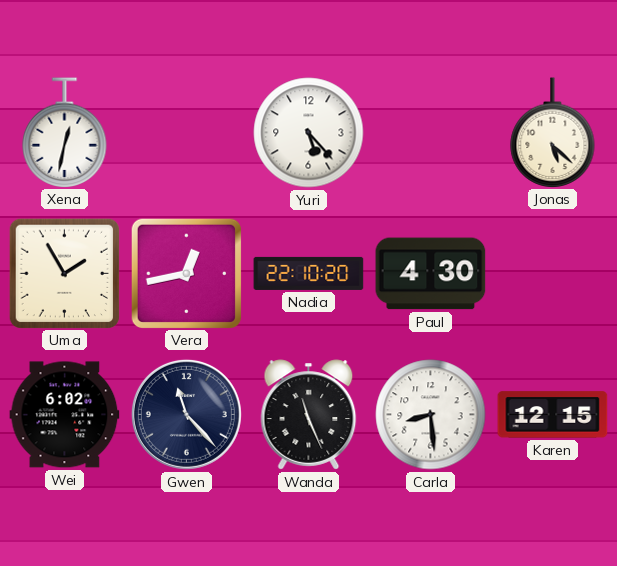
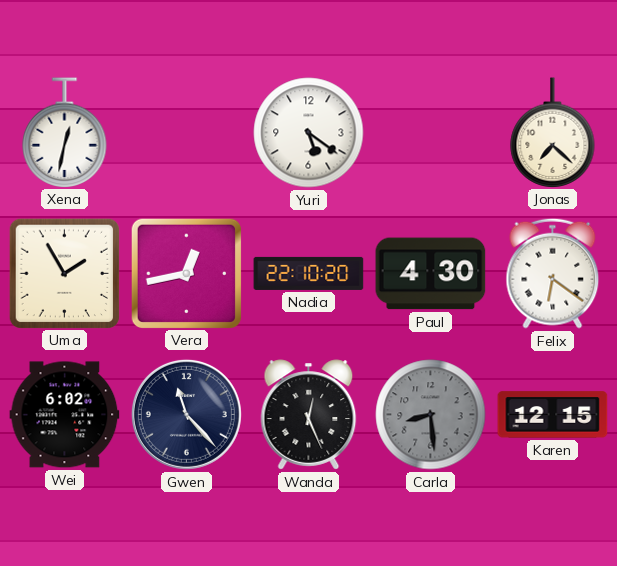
Yuri: 5:23 -> 5:21 (309, 133)
Jonas: 5:22 -> 7:22 (553, 132)
Felix: none -> 6:21 (553, 273)
Wanda: 11:26 -> 12:26 (309, 415)
Carla dial: white -> grey (431, 415)
